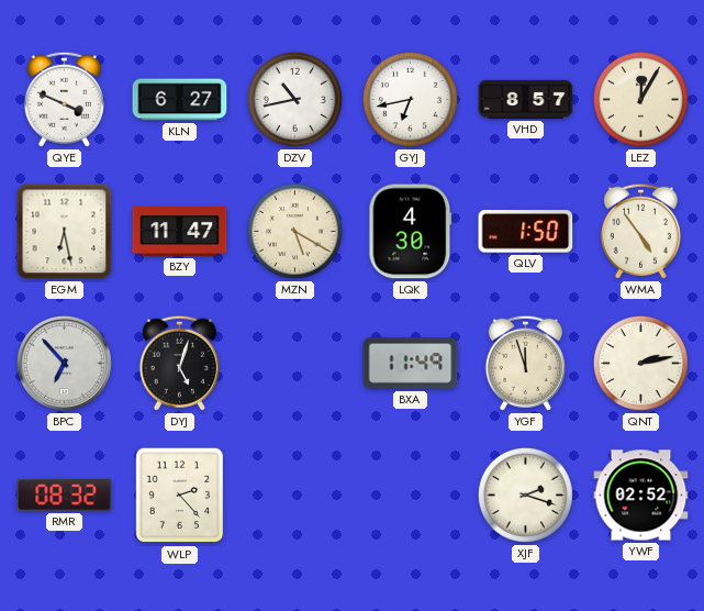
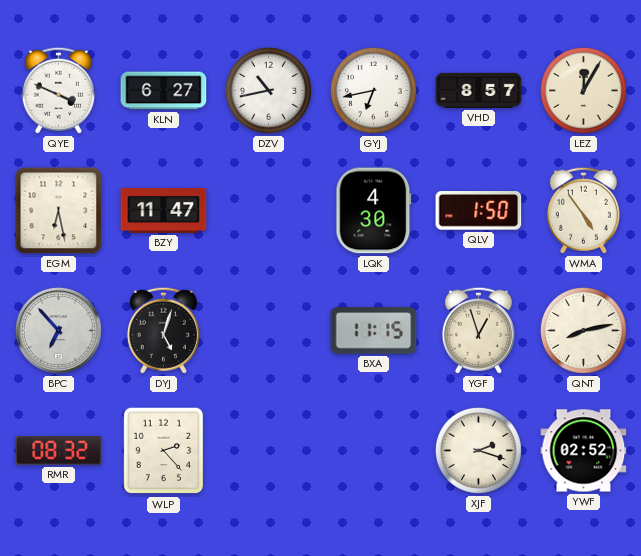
MZN: 5:20 -> none (294, 231)
BXA: 11:49 -> 11:15 (374, 331)
YGF: 11:57 -> 12:57 (478, 330)
QNT: 2:13 -> 8:13 (583, 330)
